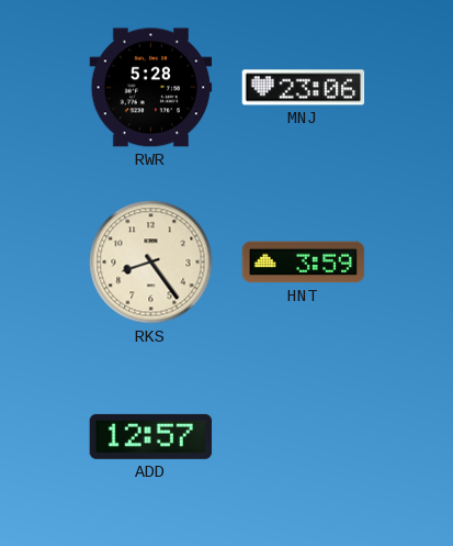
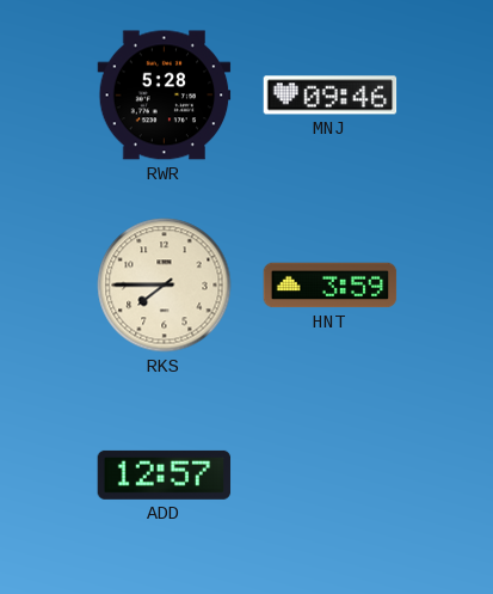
MNJ: 23:06 -> 09:46 (331, 96)
RKS: 8:24 -> 7:45 (165, 286)
